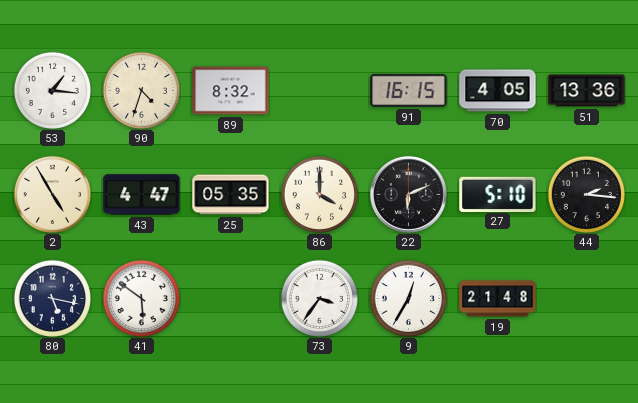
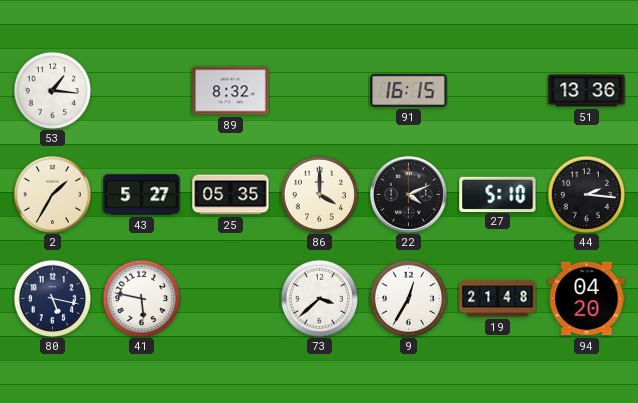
90: 4:33 -> none (141, 90)
70: 4:05 -> none (498, 91)
2: 4:55 -> 1:35 (52, 194)
43: 4:47 -> 5:27 (142, 195)
22: 6:11 -> 4:11 (408, 194)
41: 5:51 -> 5:47 (141, 298)
73: 3:36 -> 3:38 (319, 298)
94: none -> 04:20 (587, 299)
